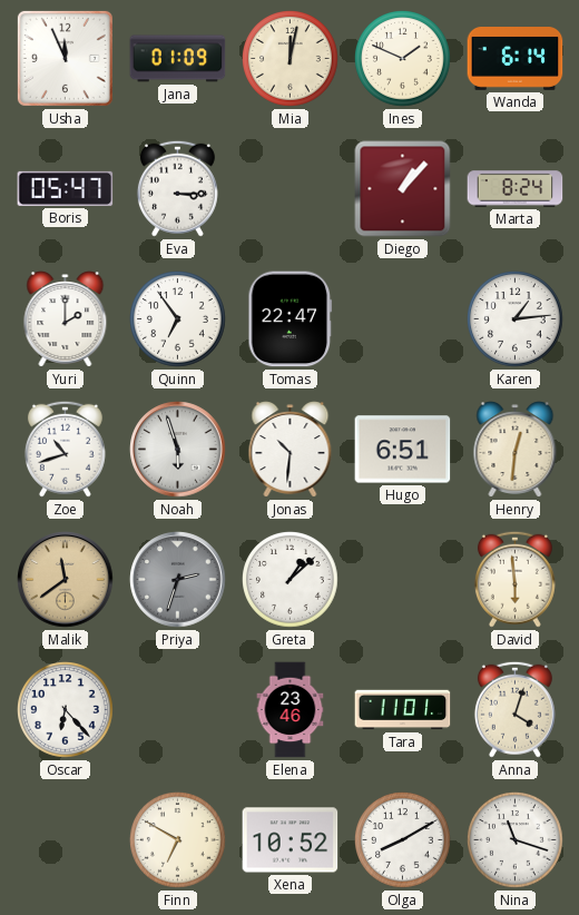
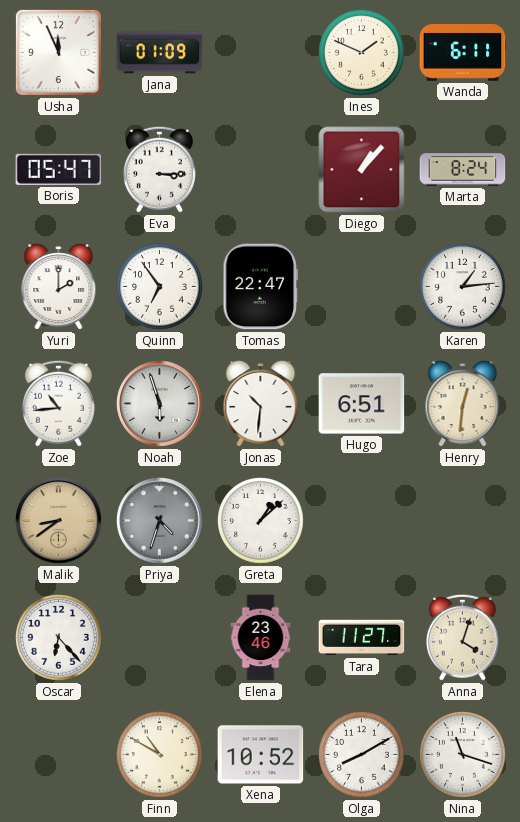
Mia: 12:02 -> none (291, 59)
Wanda: 6:14 -> 6:11 (463, 53)
Zoe: 10:42 -> 10:44 (58, 403)
Malik: 11:39 -> 8:39 (59, 521)
Priya: 2:33 -> 4:33 (160, 521)
David: 5:59 -> none (514, 579)
Tara: 11:01 -> 11:27 (362, 638)
Finn: 6:50 -> 10:50 (160, 755)
